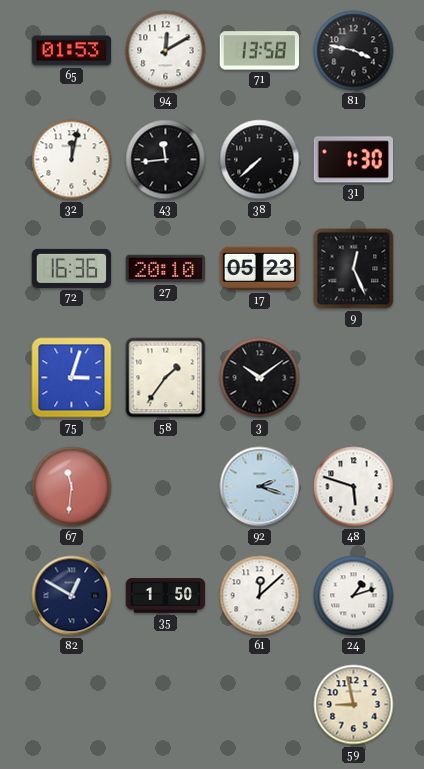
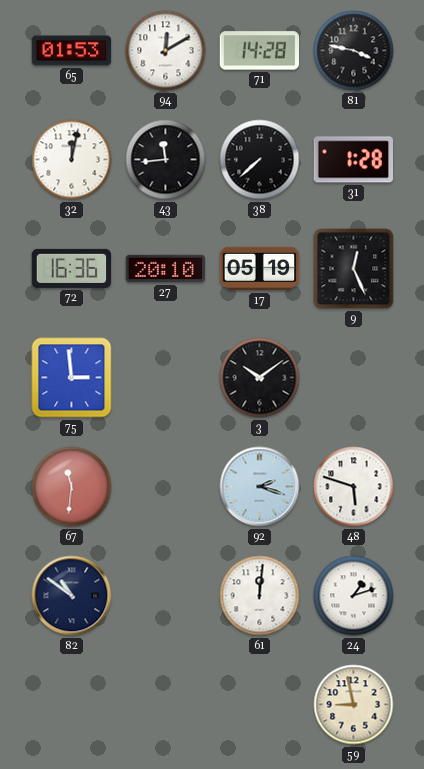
71: 13:58 -> 14:28 (260, 51)
31: 1:30 -> 1:28 (353, 160)
17: 05:23 -> 05:19 (260, 269)
75: 3:03 -> 2:59 (72, 378)
58: 1:36 -> none (166, 378)
82: 12:50 -> 10:51 (72, 596)
35: 1:50 -> none (166, 596)
61: 12:08 -> 12:01 (260, 596)
